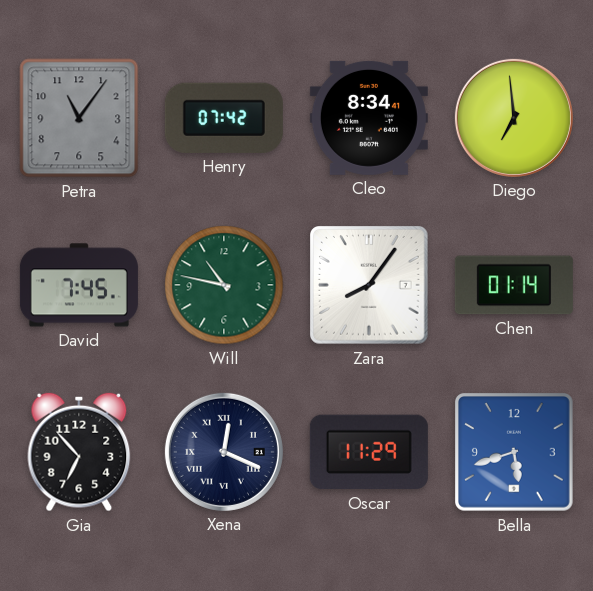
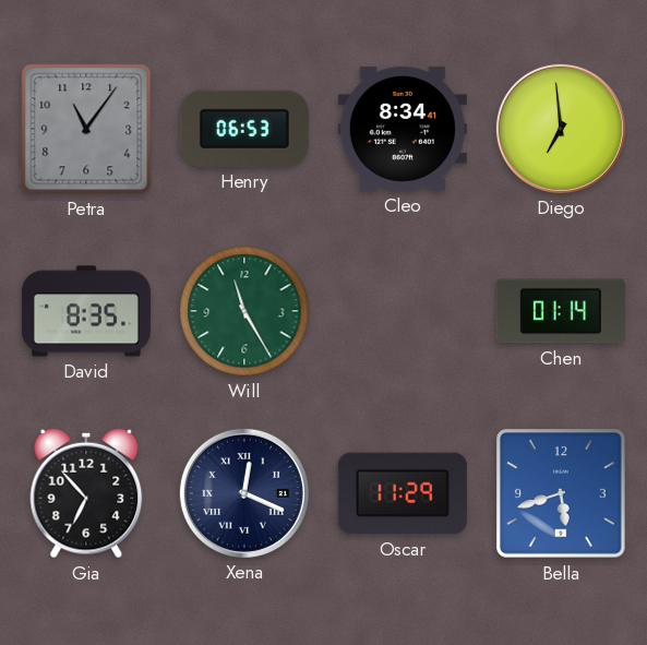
Henry: 07:42 -> 06:53 (244, 129)
David: 7:45 -> 8:35 (86, 311)
Will: 10:47 -> 11:25 (244, 311)
Zara: 8:06 -> none (370, 286)
